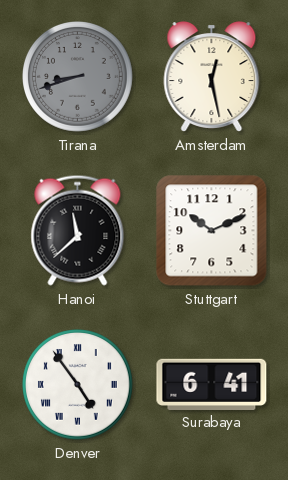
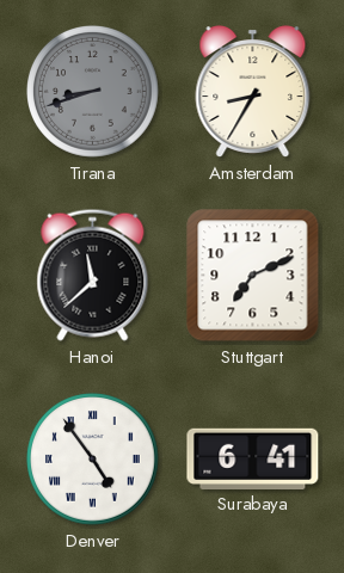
Amsterdam: 12:28 -> 8:35 (253, 92)
Stuttgart: 10:11 -> 7:11 (253, 276)
